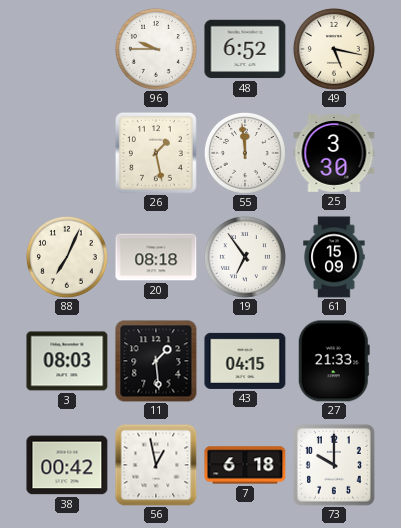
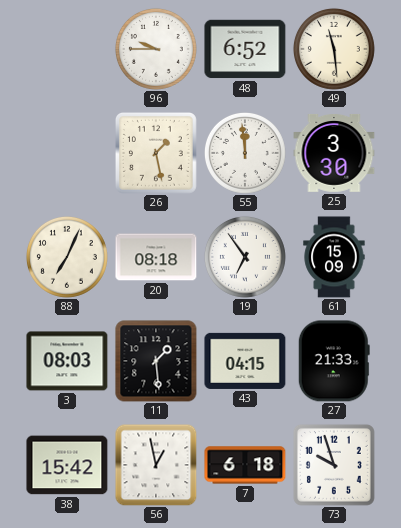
49: 5:17 -> 11:29 (334, 49)
38: 00:42 -> 15:42 (67, 465)
73: 10:00 -> 9:57 (334, 465)
